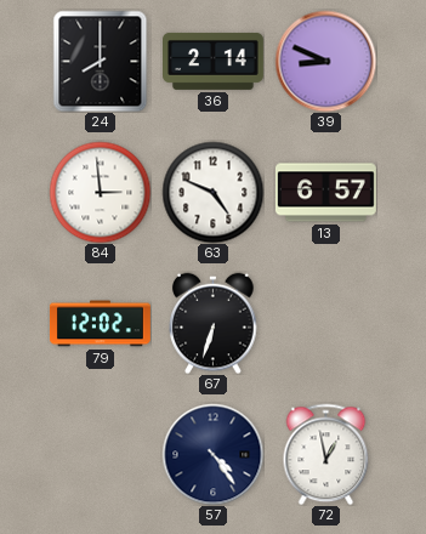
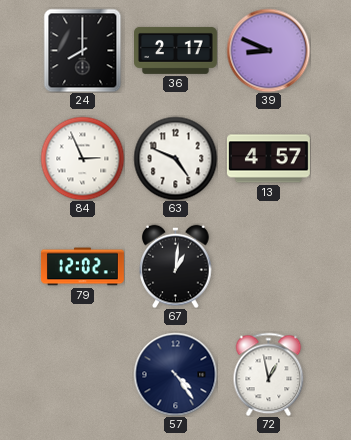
36: 2:14 -> 2:17 (176, 50)
84: 2:59 -> 2:56 (82, 158)
13: 6:57 -> 4:57 (268, 159)
67: 6:33 -> 1:01 (176, 266)
